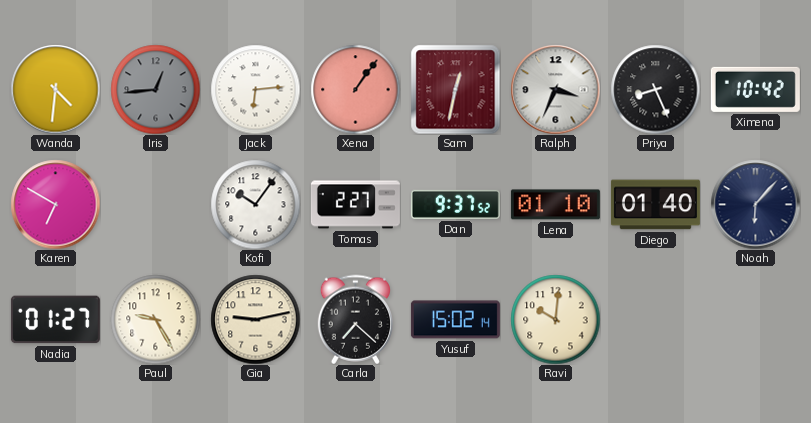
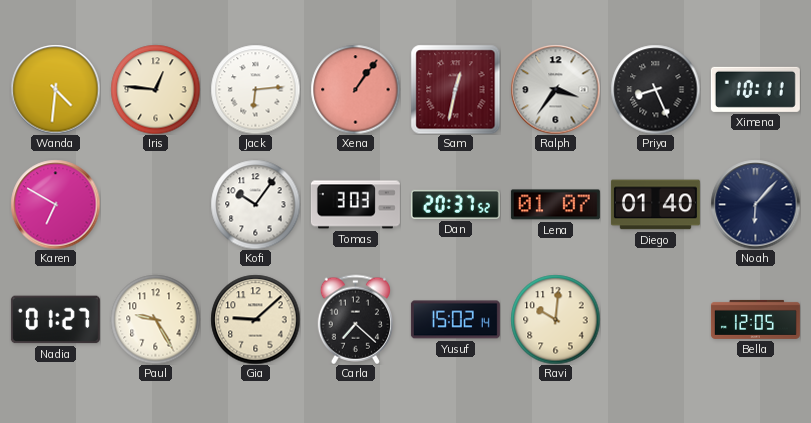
Iris: 12:44 -> 12:46 (155, 89)
Iris dial: grey -> cream (155, 89)
Ralph: 3:34 -> 3:36 (555, 89)
Ximena: 10:42 -> 10:11 (755, 89)
Tomas: 2:27 -> 3:03 (355, 205)
Dan: 9:37 -> 20:37 (455, 204)
Lena: 01:10 -> 01:07 (555, 205)
Gia: 9:13 -> 9:08 (255, 319)
Bella: none -> 12:05 (755, 319)
